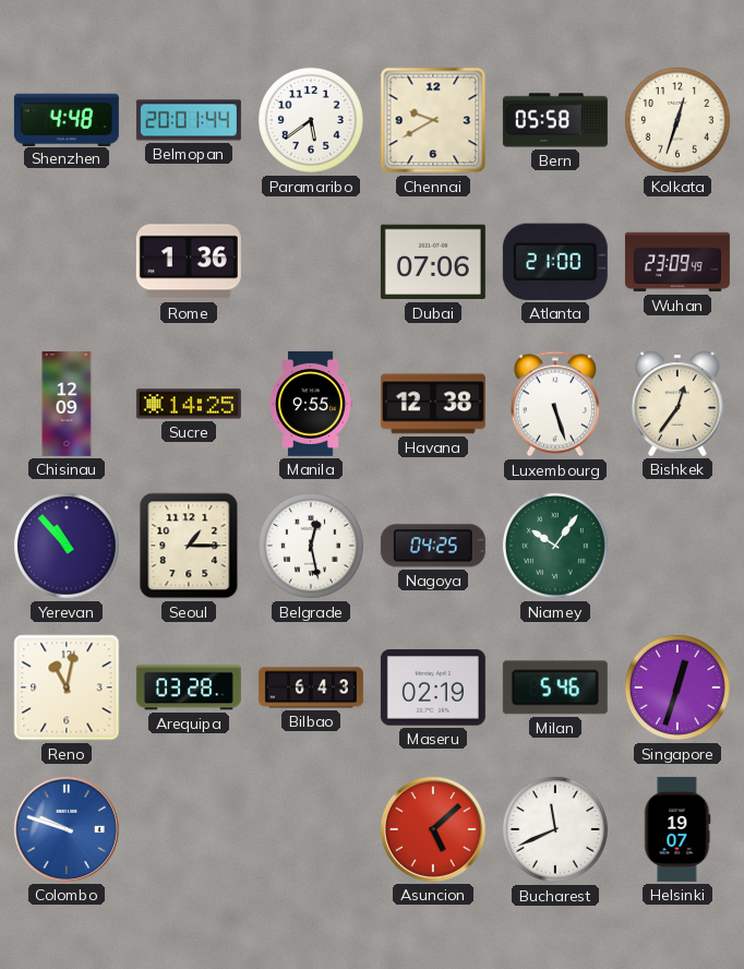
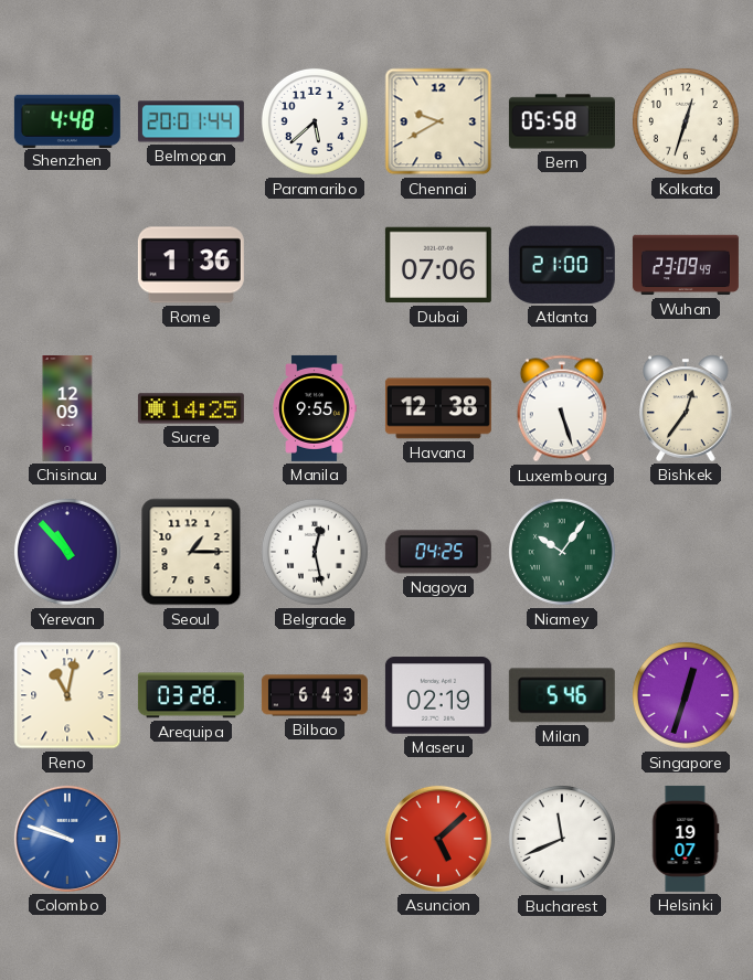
Paramaribo: 5:39 -> 5:38 (315, 121)
